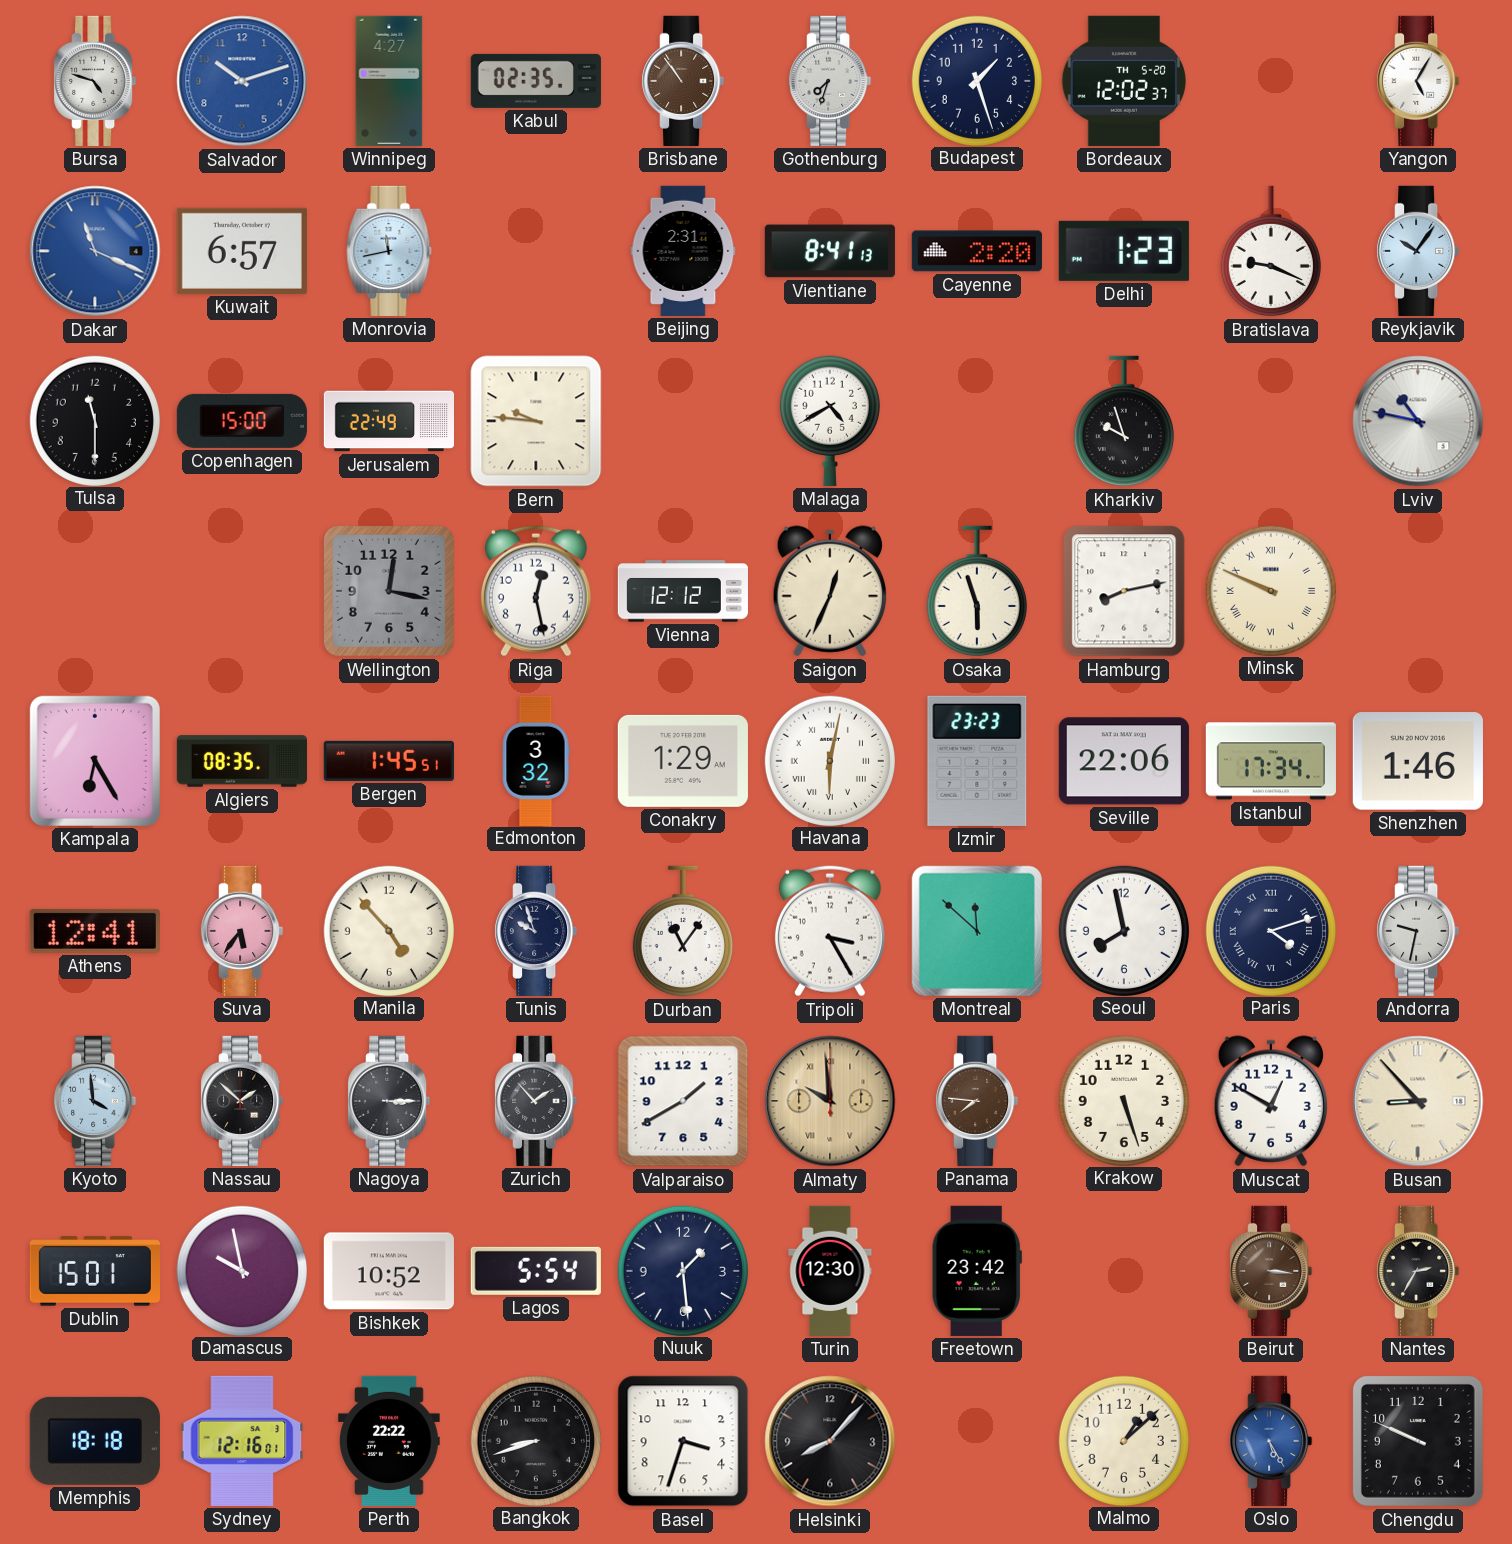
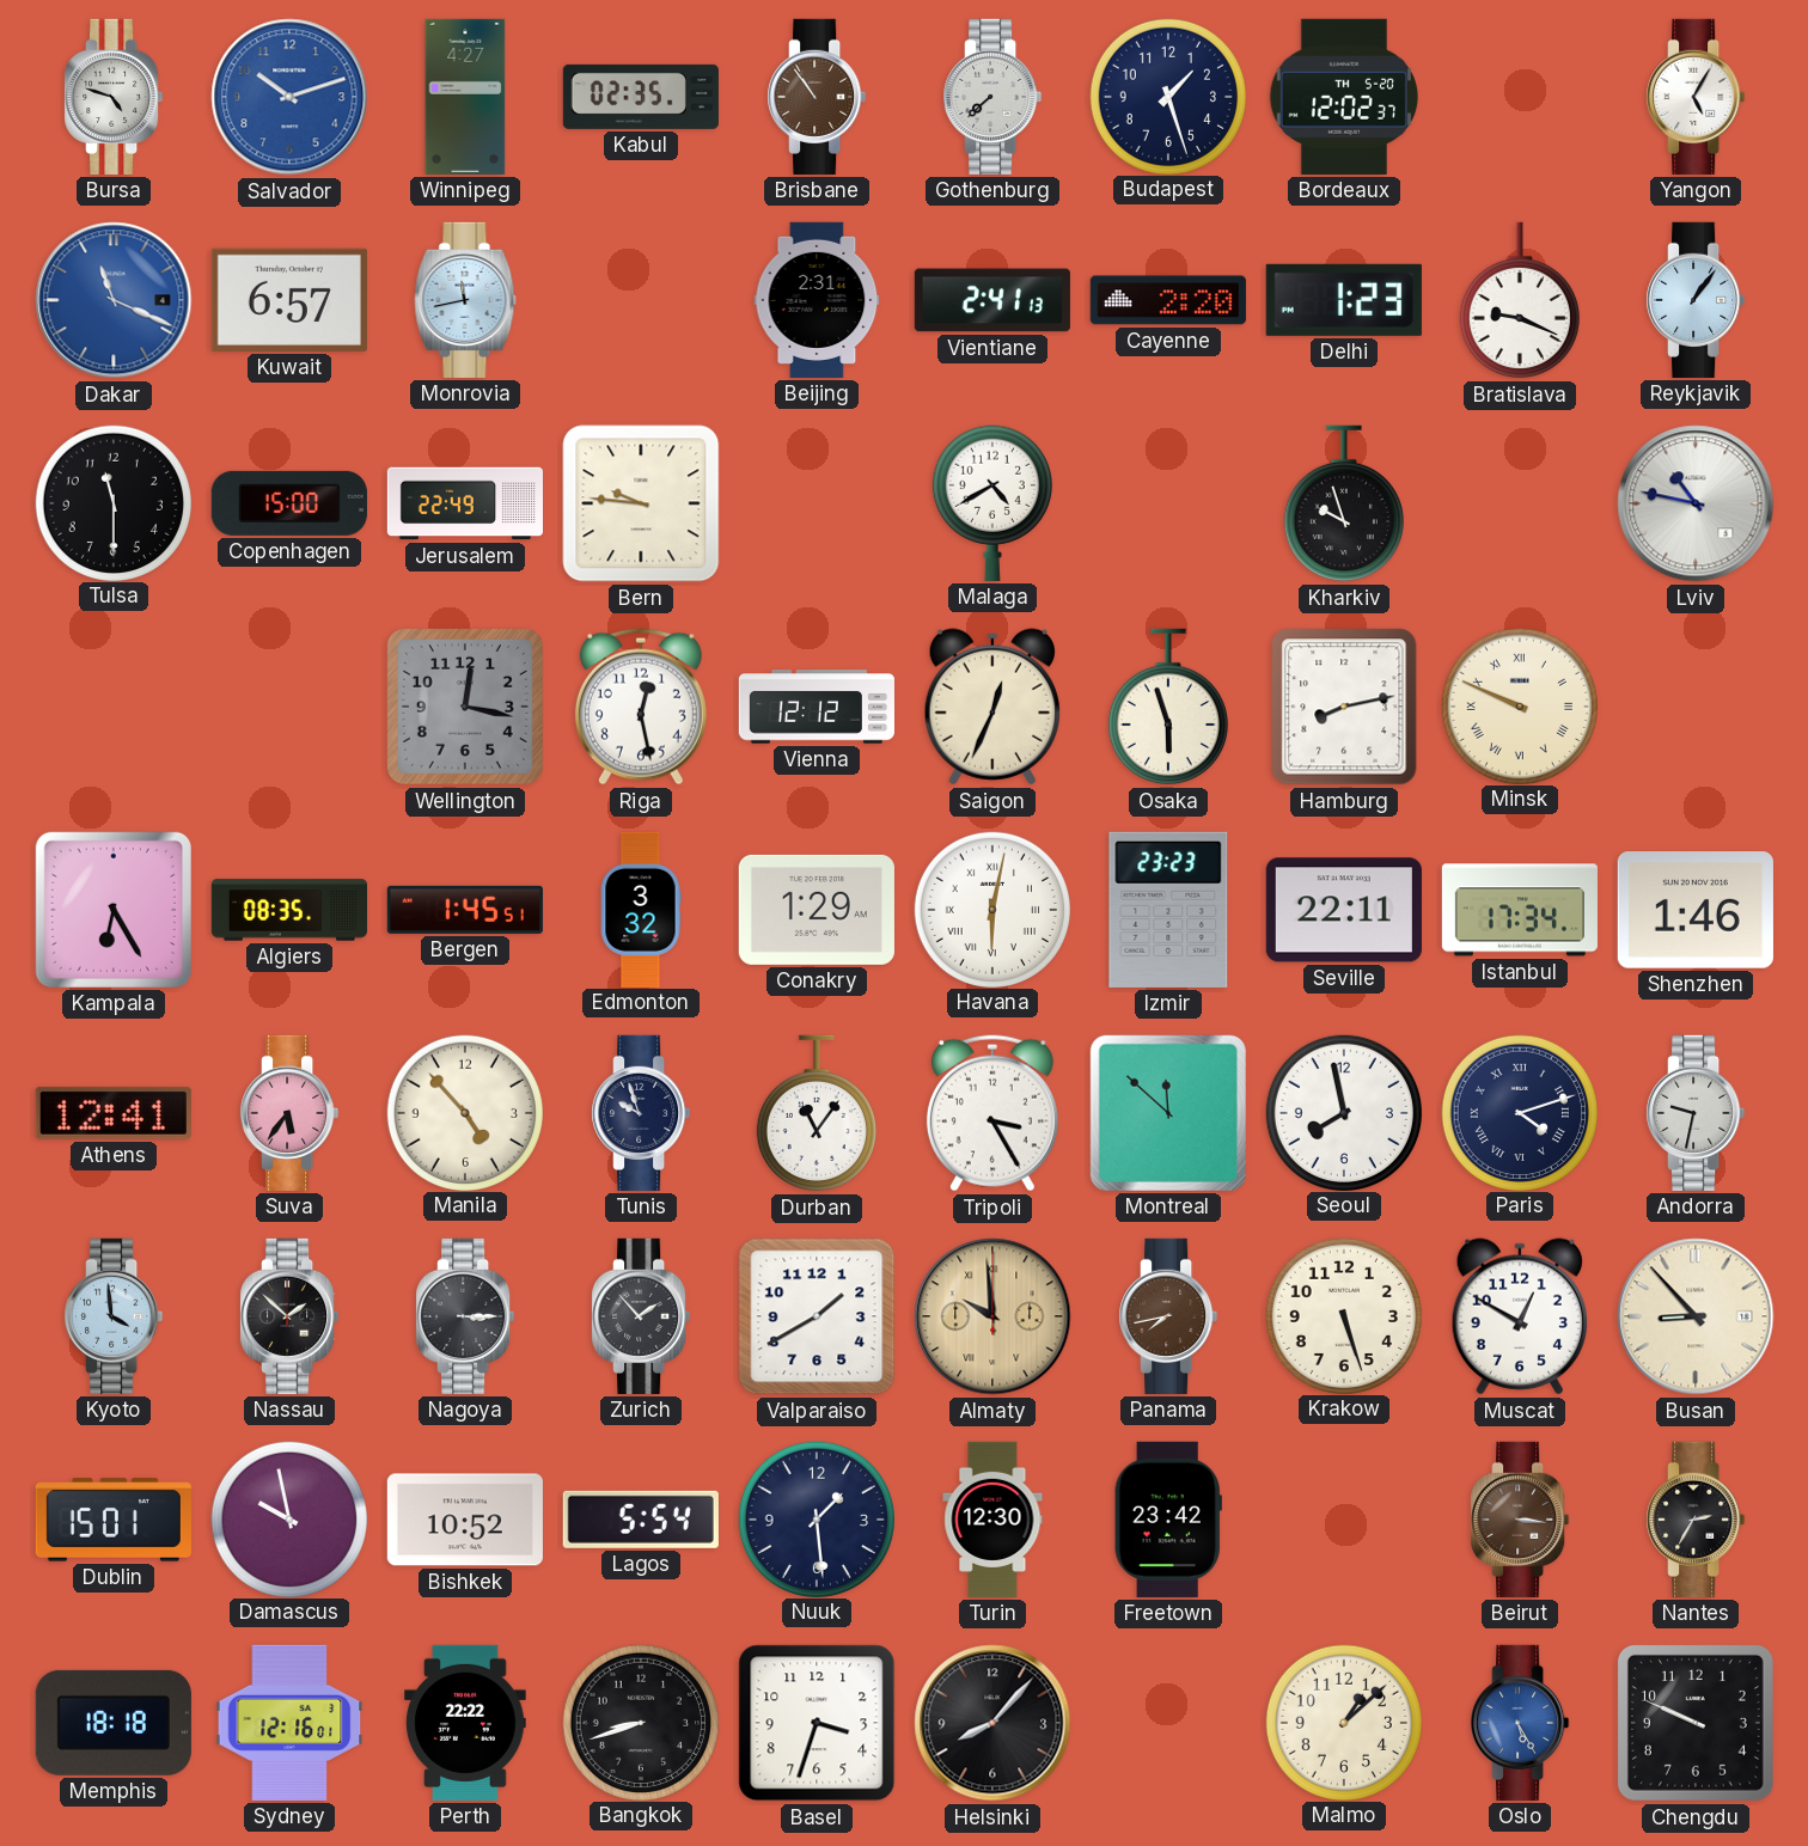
Gothenburg: 7:33 -> 7:38 (992, 97)
Vientiane: 8:41 -> 2:41 (992, 300)
Reykjavik: 10:06 -> 1:06 (1696, 300)
Seville: 22:06 -> 22:11 (1344, 910)
Panama: 7:46 -> 7:43 (1168, 1316)
